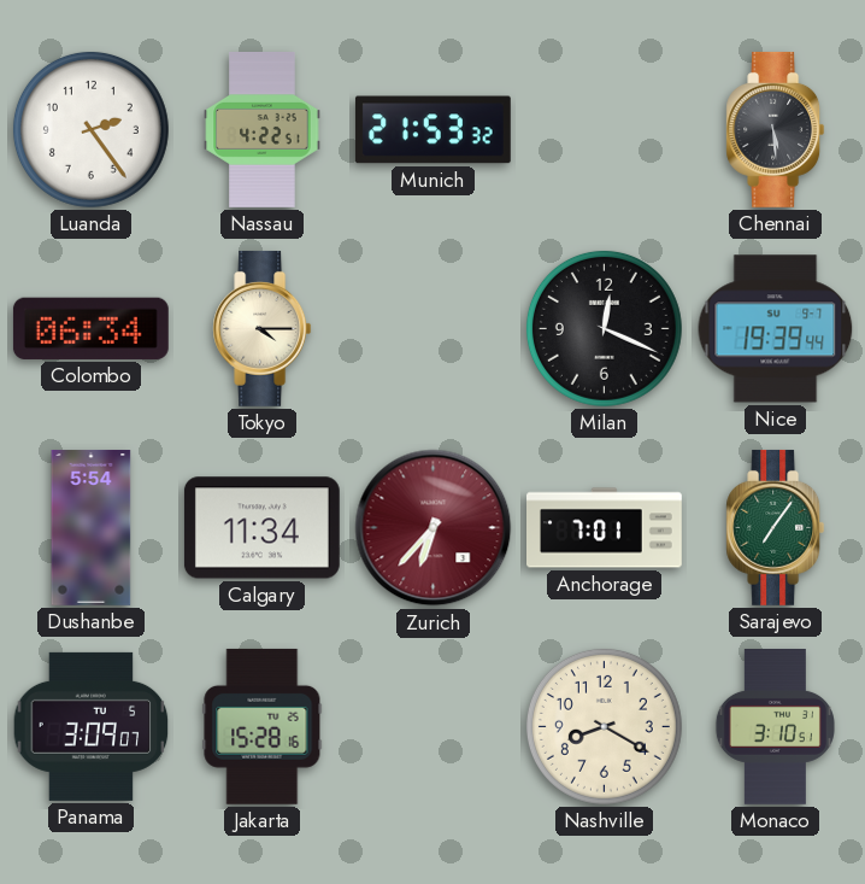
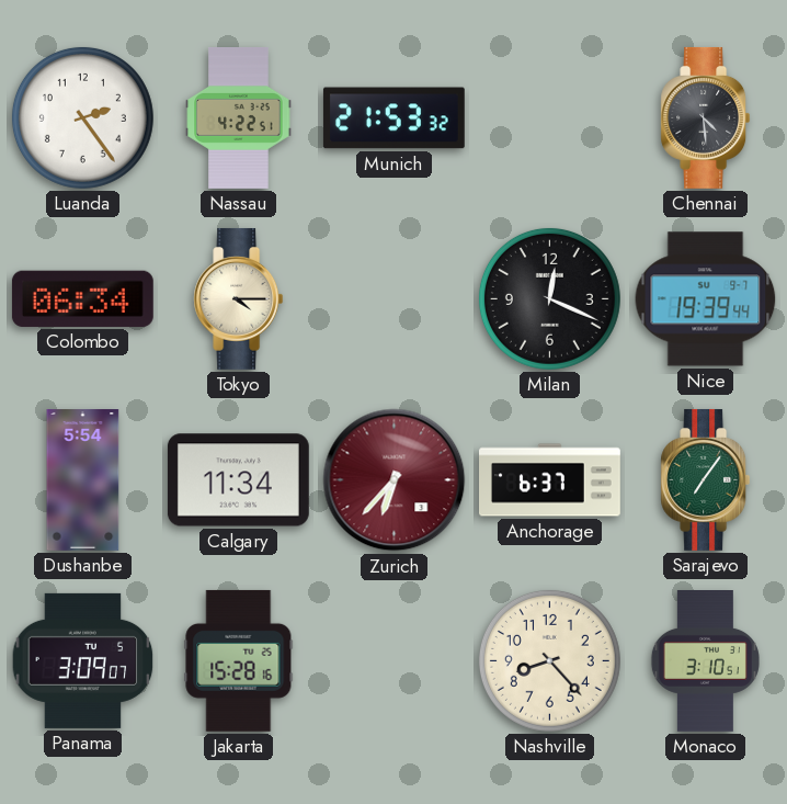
Chennai: 5:29 -> 4:29 (706, 117)
Anchorage: 7:01 -> 6:37 (550, 480)
Nashville: 8:20 -> 8:23 (549, 660)
